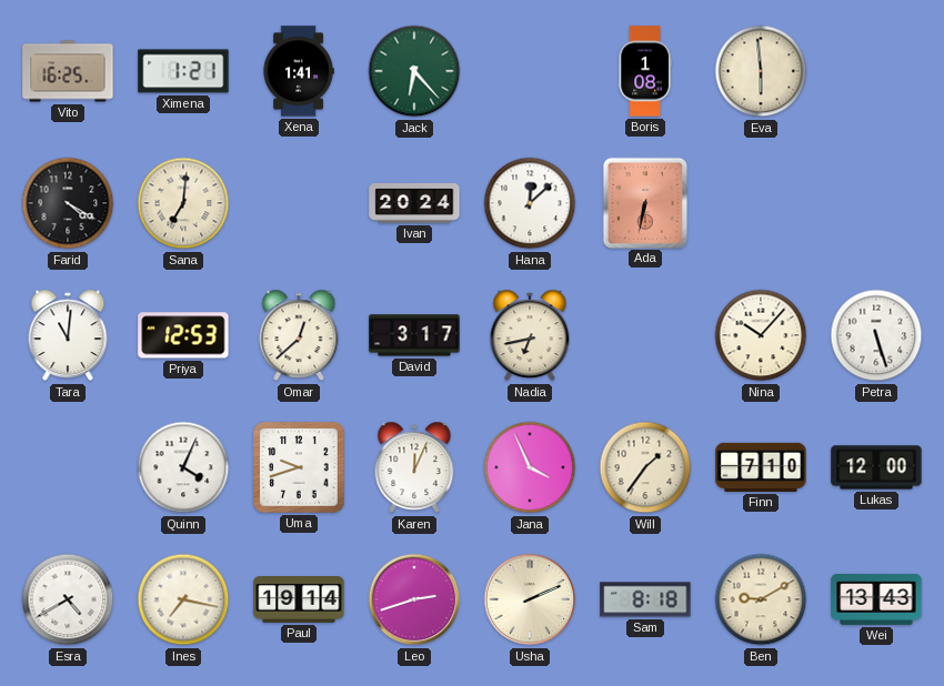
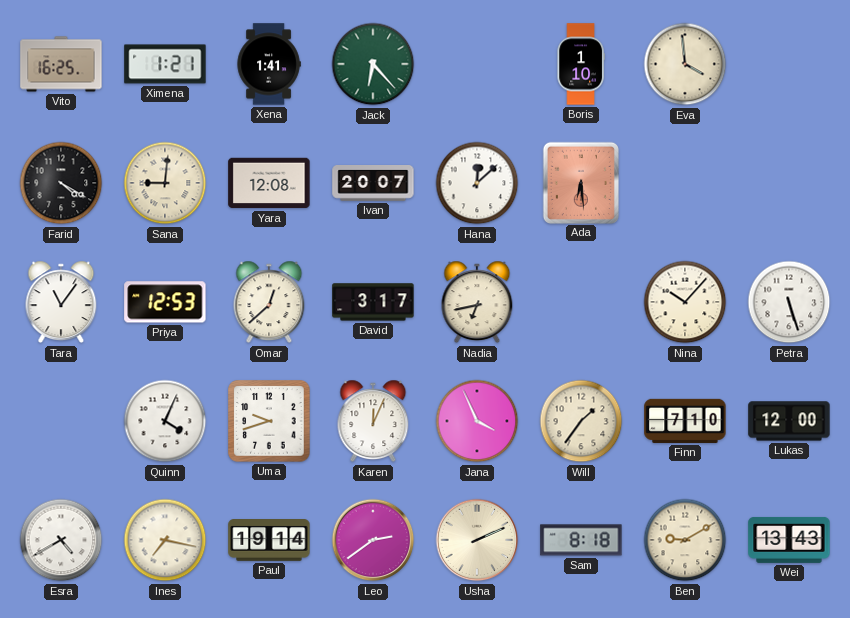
Boris: 1:08 -> 1:10 (581, 64)
Eva: 5:59 -> 3:59 (685, 64)
Sana: 7:01 -> 9:01 (165, 183)
Yara: none -> 12:08 (269, 183)
Ivan: 20:24 -> 20:07 (373, 184)
Ada: 6:32 -> 6:29 (580, 182)
Tara: 11:01 -> 11:06 (61, 302)
Leo: 2:42 -> 2:39 (373, 540)
